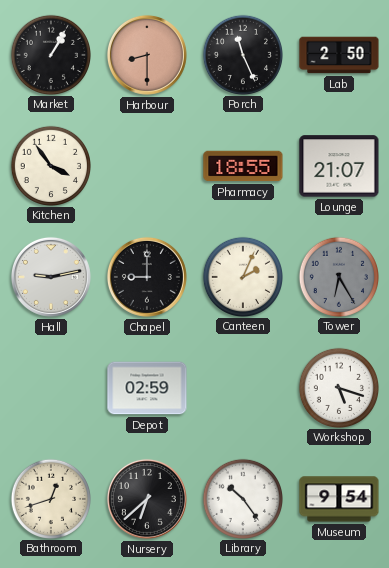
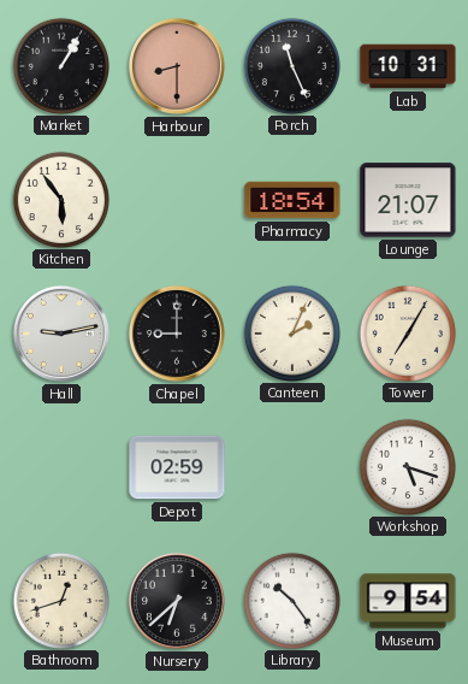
Lab: 2:50 -> 10:31 (408, 66)
Kitchen: 3:54 -> 5:54 (60, 199)
Pharmacy: 18:55 -> 18:54 (292, 200)
Tower: 6:25 -> 7:05 (407, 332)
Tower dial: grey -> cream (407, 332)
